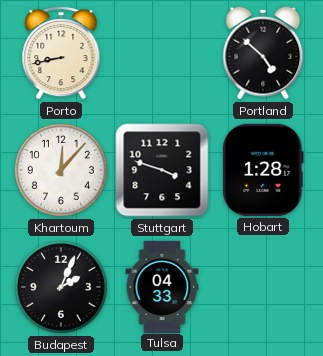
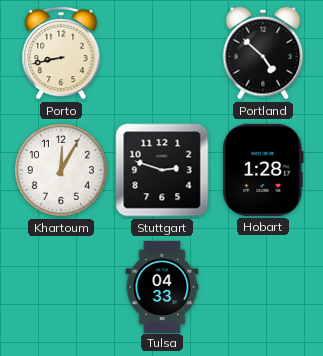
Khartoum: 12:07 -> 12:05 (61, 170)
Stuttgart: 3:48 -> 2:48 (162, 170)
Budapest: 2:04 -> none (61, 287)
